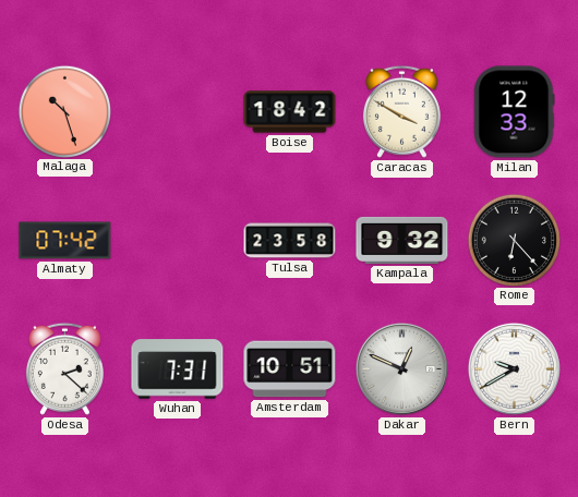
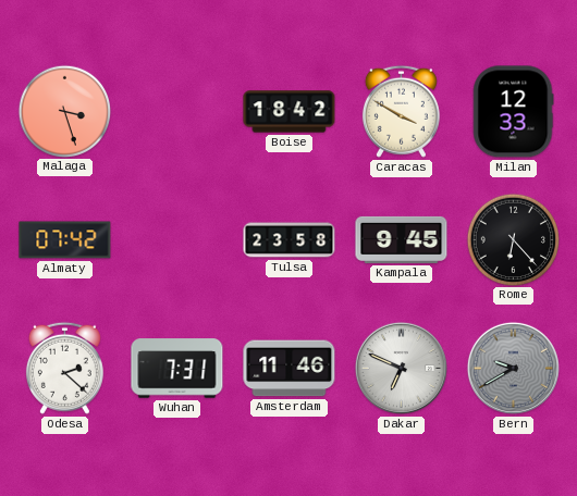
Malaga: 10:27 -> 3:27 (64, 111)
Kampala: 9:32 -> 9:45 (402, 239)
Amsterdam: 10:51 -> 11:46 (290, 369)
Dakar: 12:49 -> 6:49 (401, 368)
Bern dial: white -> grey (513, 368)
